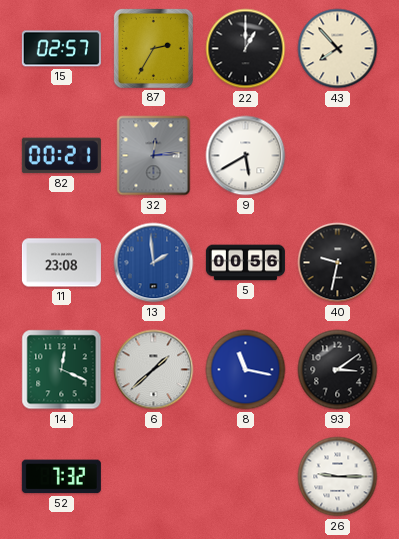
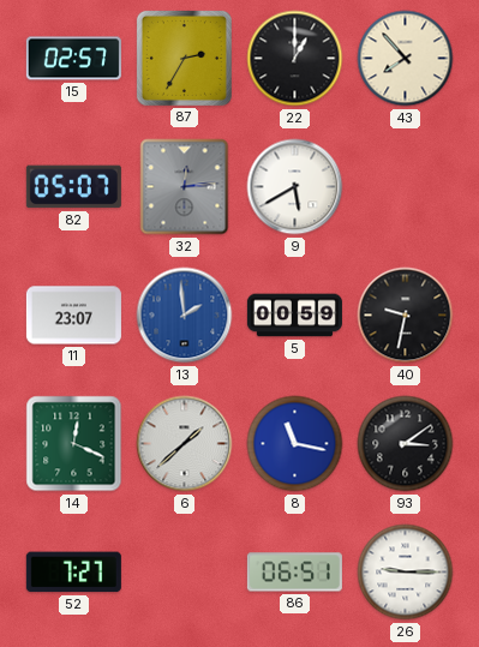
82: 00:21 -> 05:07 (73, 187)
11: 23:08 -> 23:07 (73, 316)
5: 00:56 -> 00:59 (294, 316)
52: 7:32 -> 7:27 (73, 573)
86: none -> 06:51 (294, 573)
